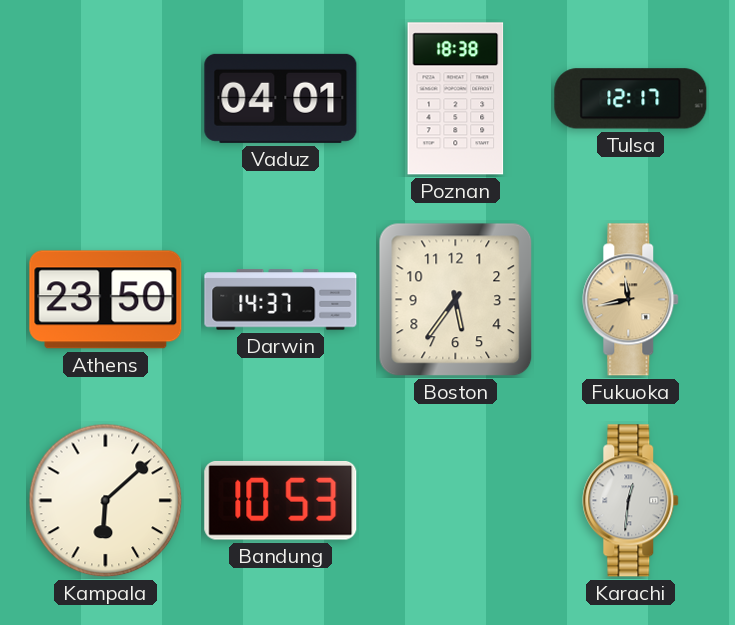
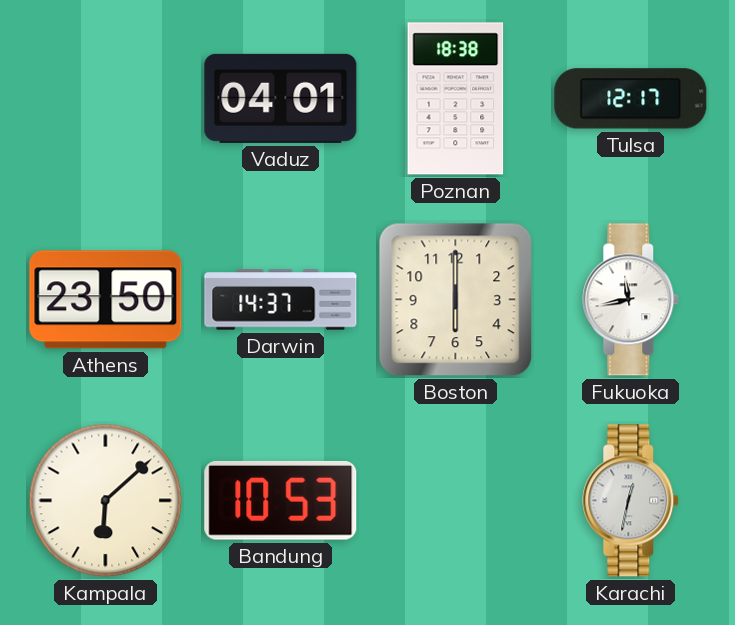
Boston: 5:36 -> 6:00 (456, 300)
Fukuoka dial: champagne -> white (631, 300)
Karachi: 12:31 -> 12:32 (631, 501)
